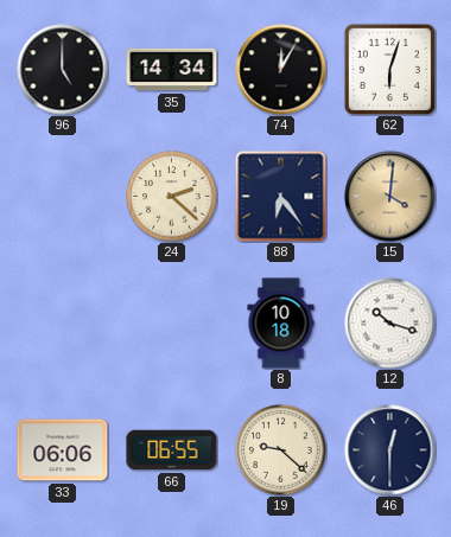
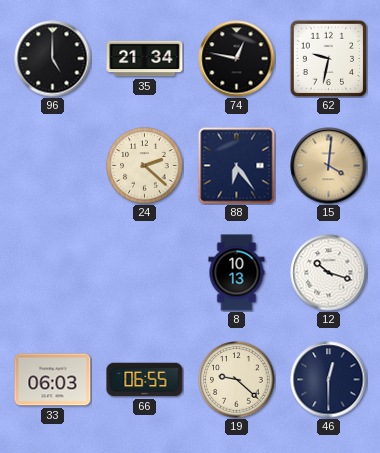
35: 14:34 -> 21:34 (145, 59)
74: 12:05 -> 12:47 (237, 59)
62: 6:03 -> 9:32 (328, 58)
8: 10:18 -> 10:13 (237, 273)
33: 06:06 -> 06:03 (53, 380)
